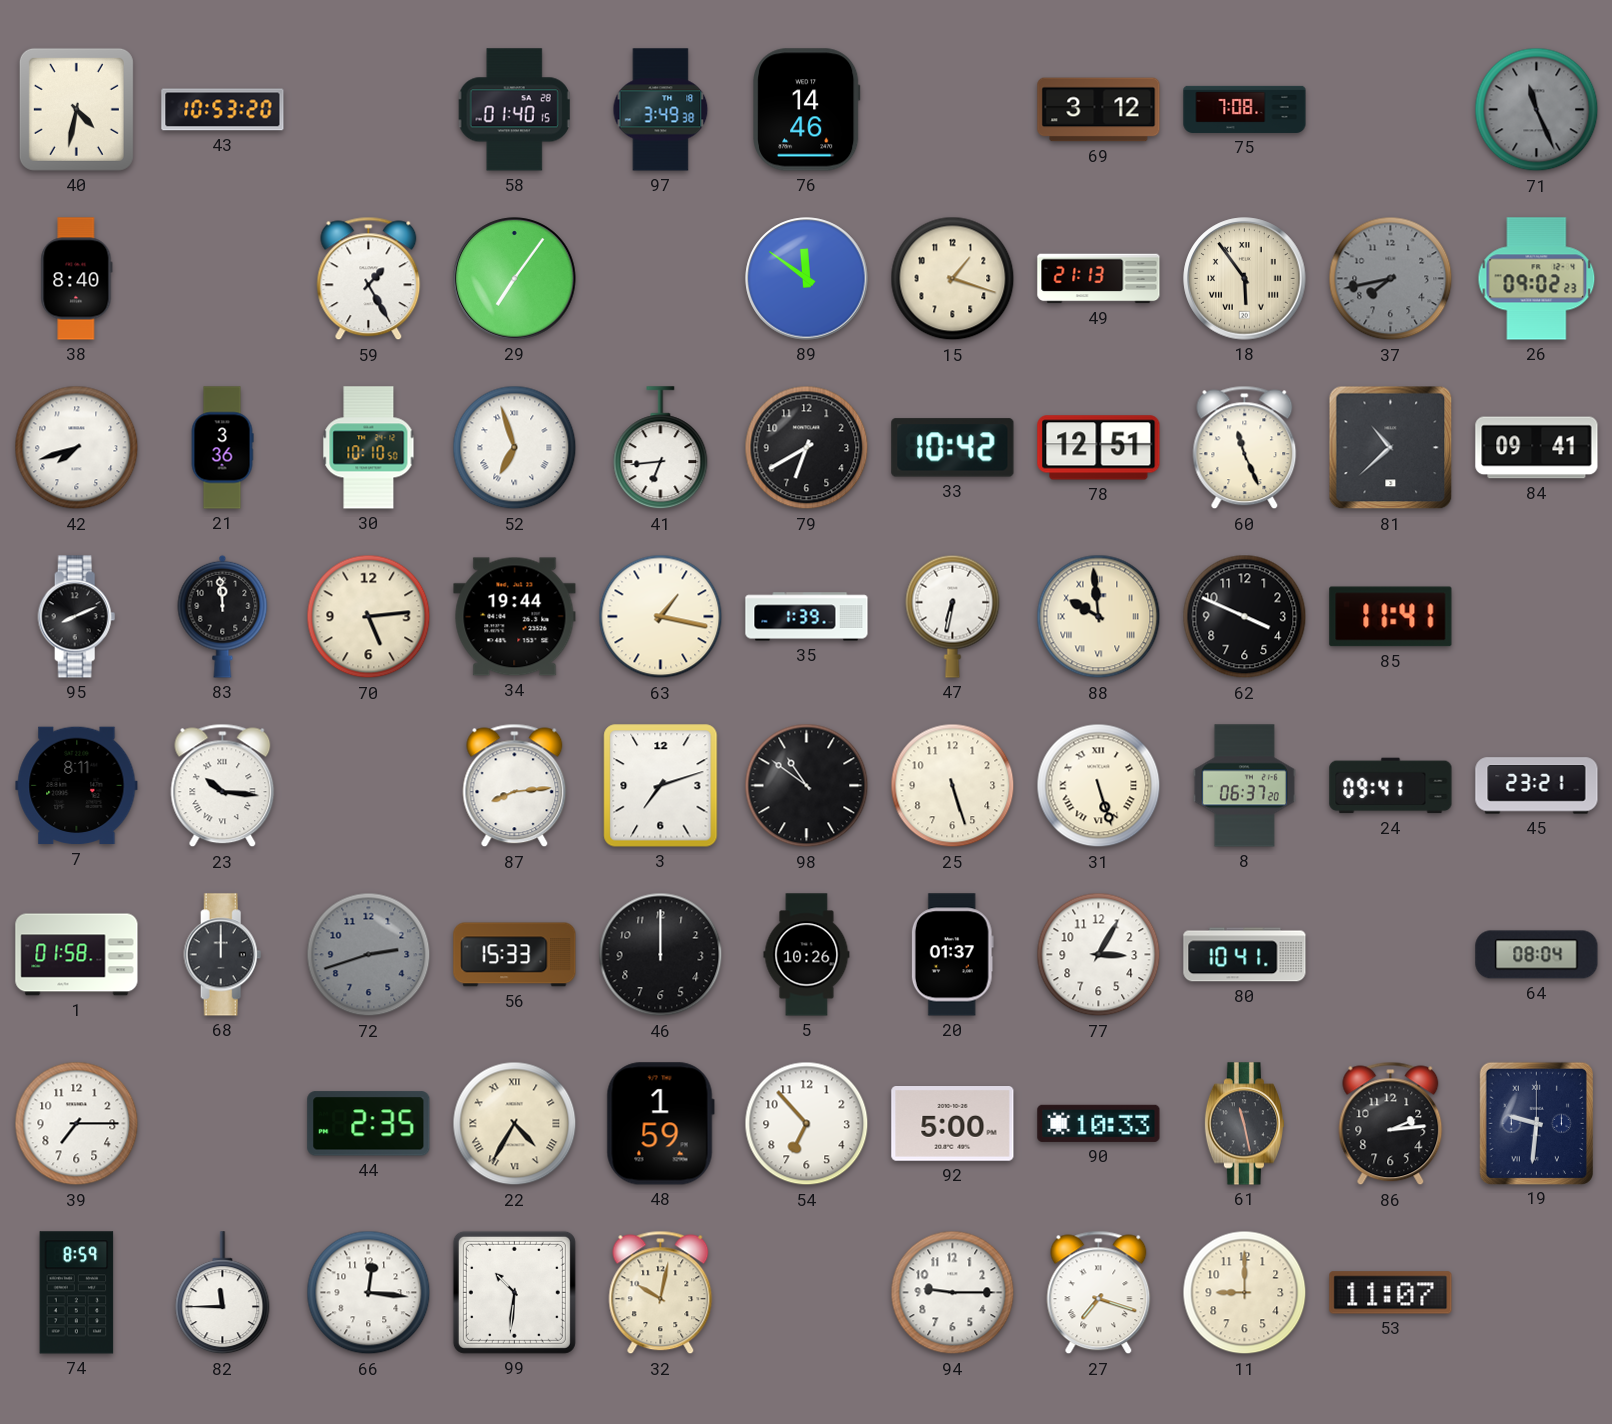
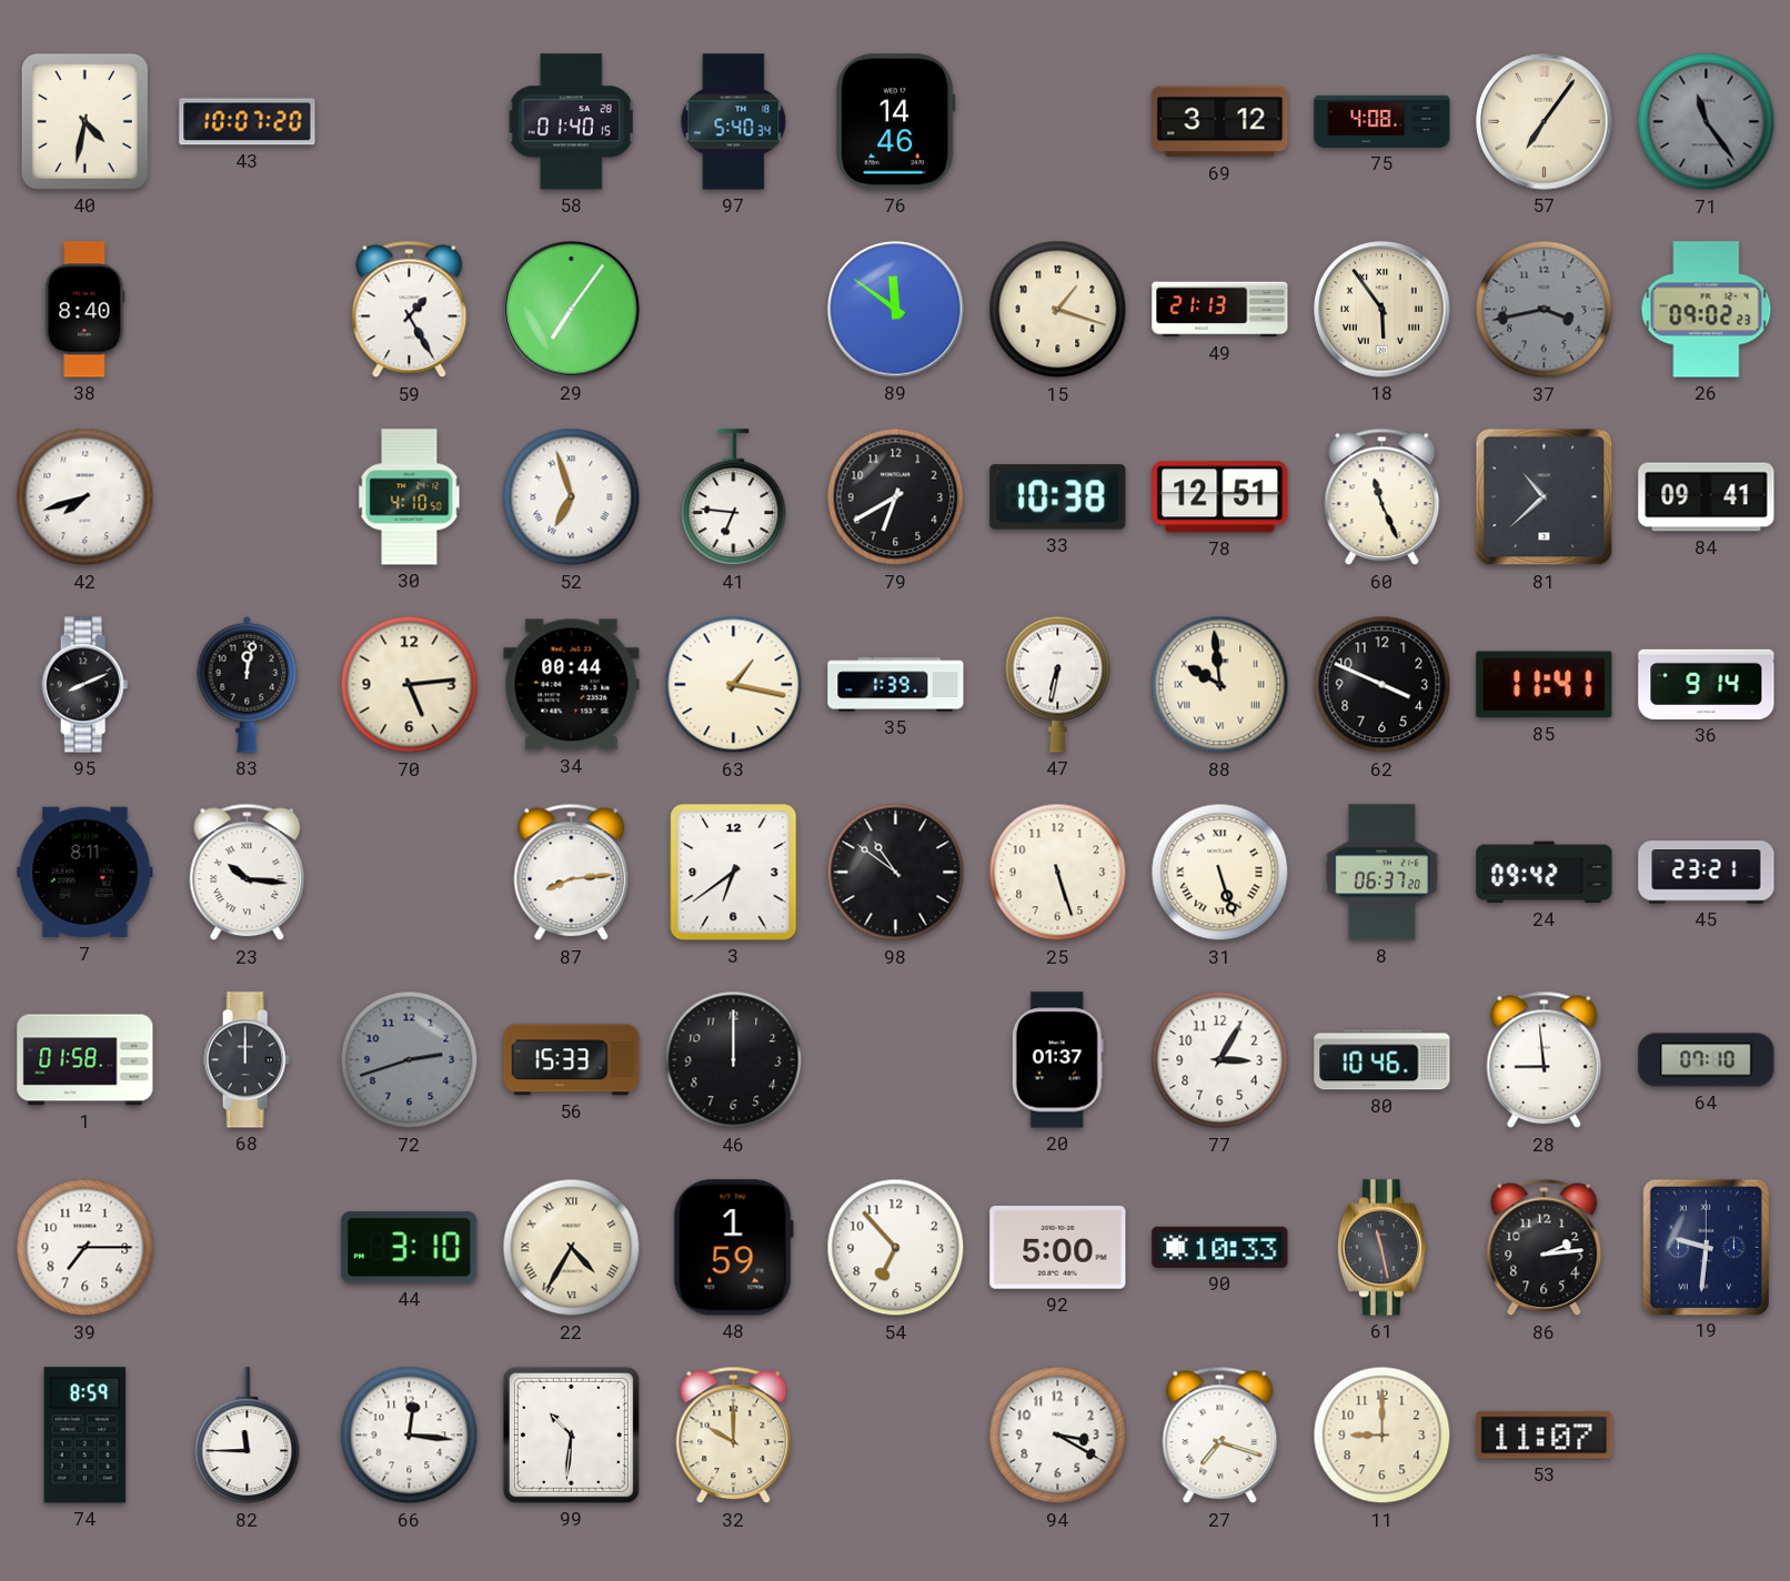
43: 10:53 -> 10:07 (248, 122)
97: 3:49 -> 5:40 (734, 122)
75: 7:08 -> 4:08 (1382, 121)
57: none -> 7:06 (1545, 122)
71: 11:26 -> 11:24 (1707, 122)
37: 7:43 -> 3:43 (1545, 310)
21: 3:36 -> none (222, 448)
30: 10:10 -> 4:10 (410, 497)
41: 6:44 -> 6:46 (734, 497)
33: 10:42 -> 10:38 (1058, 497)
83: 11:59 -> 12:02 (248, 684)
34: 19:44 -> 00:44 (572, 685)
36: none -> 9:14 (1707, 684)
3: 7:12 -> 6:39 (734, 873)
24: 09:41 -> 09:42 (1545, 873)
5: 10:26 -> none (807, 955)
80: 10:41 -> 10:46 (1382, 1060)
28: none -> 8:59 (1545, 1060)
64: 08:04 -> 07:10 (1707, 1060)
44: 2:35 -> 3:10 (410, 1248)
32: 10:02 -> 10:00 (734, 1436)
94: 9:15 -> 3:20 (1058, 1436)
